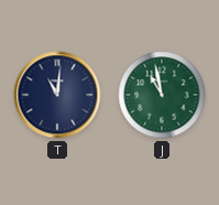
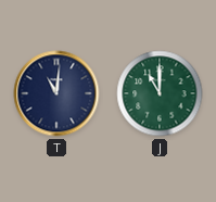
J: 10:58 -> 11:00 (160, 93)
